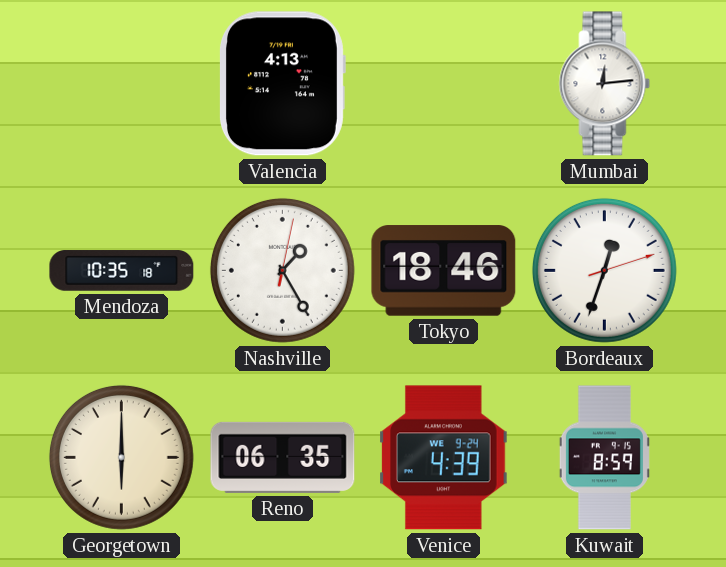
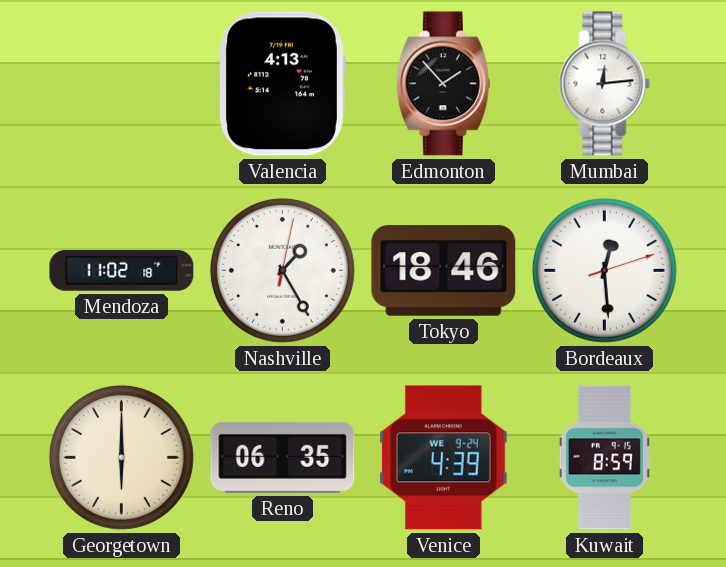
Edmonton: none -> 1:53 (443, 84)
Mendoza: 10:35 -> 11:02 (122, 271)
Bordeaux: 12:33 -> 12:29 (604, 270)
